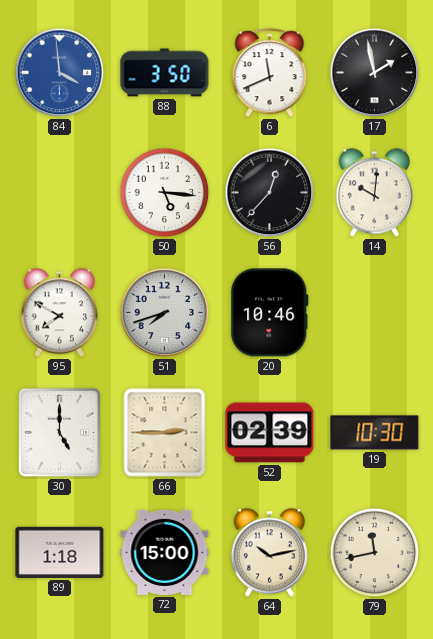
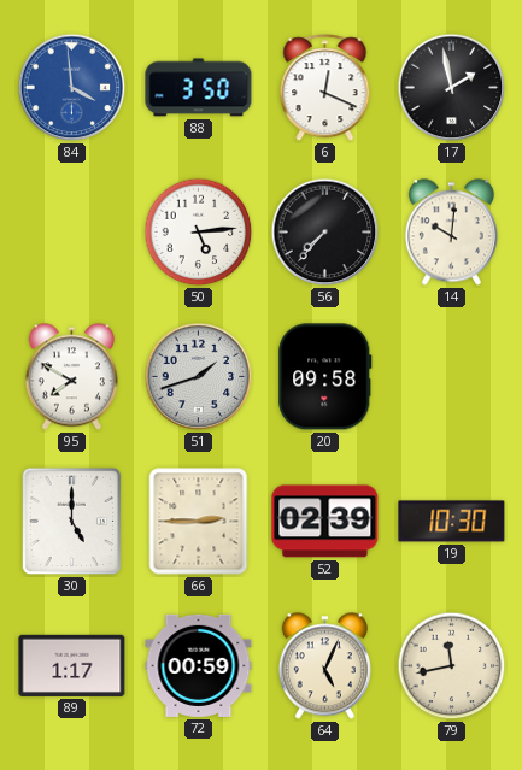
6: 11:41 -> 12:19 (325, 88)
50: 5:16 -> 5:14 (199, 233)
56: 12:37 -> 7:37 (325, 233)
51: 7:42 -> 1:42 (199, 377)
20: 10:46 -> 09:58 (325, 377)
89: 1:18 -> 1:17 (72, 665)
72: 15:00 -> 00:59 (199, 665)
64: 10:13 -> 5:04 (324, 666)
